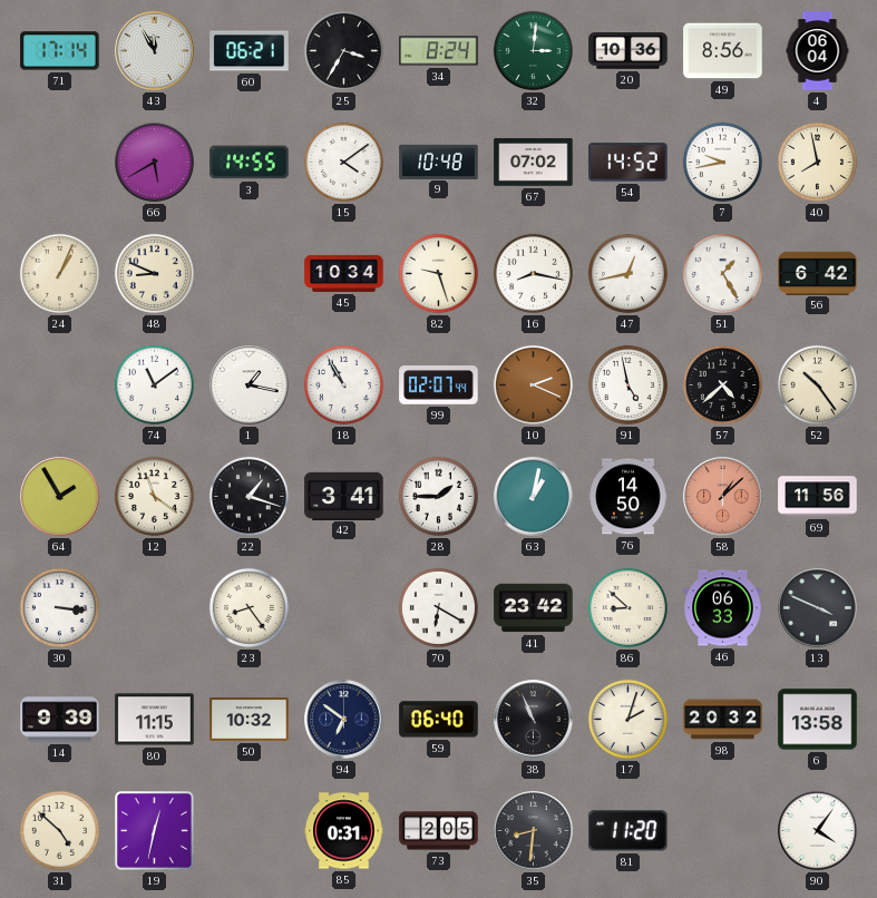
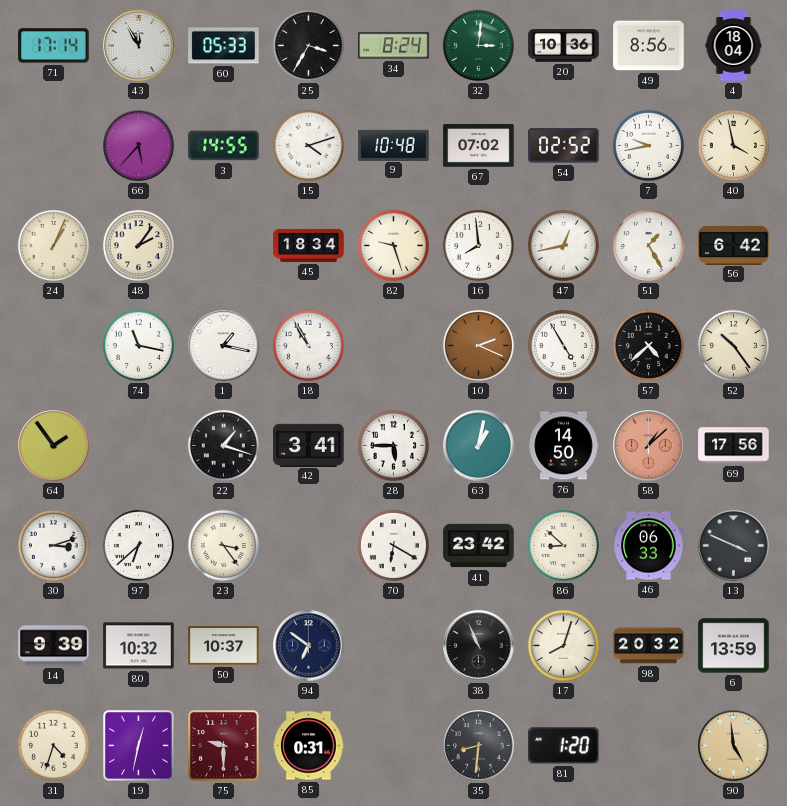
60: 06:21 -> 05:33 (224, 46)
4: 06:04 -> 18:04 (734, 46)
66: 5:40 -> 5:37 (139, 146)
15: 4:09 -> 4:12 (308, 145)
54: 14:52 -> 02:52 (564, 146)
40: 7:58 -> 3:58 (733, 145)
48: 8:49 -> 2:06 (138, 245)
45: 10:34 -> 18:34 (309, 245)
16: 8:17 -> 7:59 (478, 245)
74: 11:09 -> 11:17 (138, 345)
99: 02:07 -> none (439, 385)
91: 4:58 -> 4:55 (563, 345)
64: 1:55 -> 1:54 (54, 446)
12: 11:21 -> none (154, 496)
28: 1:45 -> 5:45 (393, 445)
69: 11:56 -> 17:56 (734, 446)
30: 3:16 -> 3:12 (53, 545)
97: none -> 6:38 (138, 545)
23: 8:24 -> 3:24 (223, 545)
80: 11:15 -> 10:32 (139, 646)
50: 10:32 -> 10:37 (224, 646)
59: 06:40 -> none (439, 720)
17: 2:03 -> 8:03 (563, 645)
6: 13:58 -> 13:59 (734, 646)
31: 4:52 -> 4:33 (53, 745)
75: none -> 9:30 (224, 746)
73: 2:05 -> none (439, 831)
81: 11:20 -> 1:20 (564, 746)
90: 4:06 -> 4:59 (734, 746)
90 dial: white -> champagne (734, 746)
